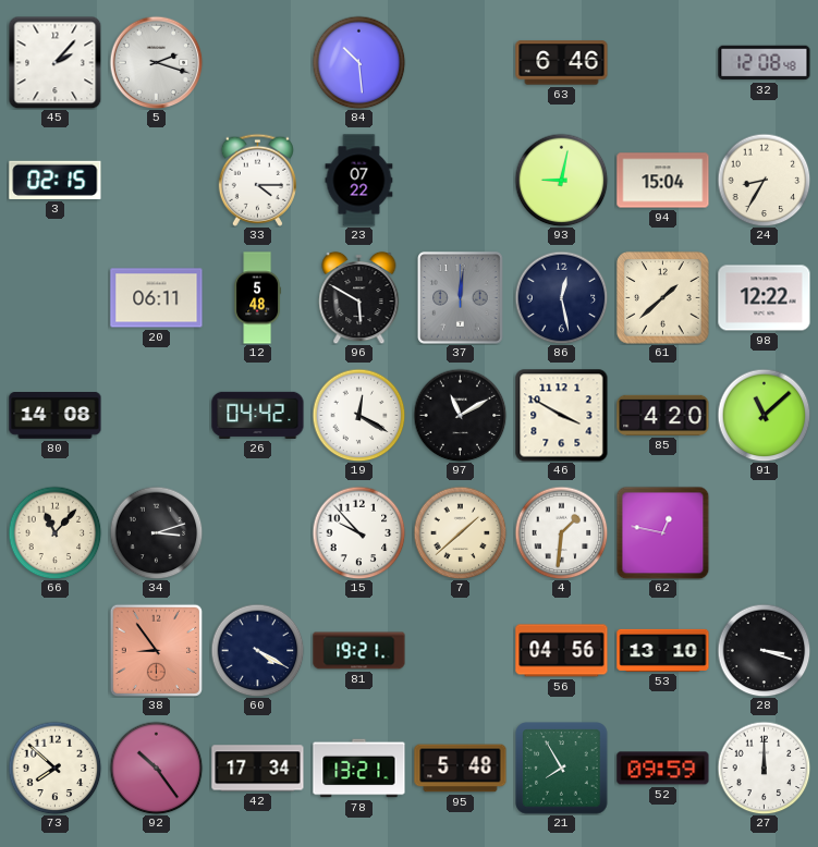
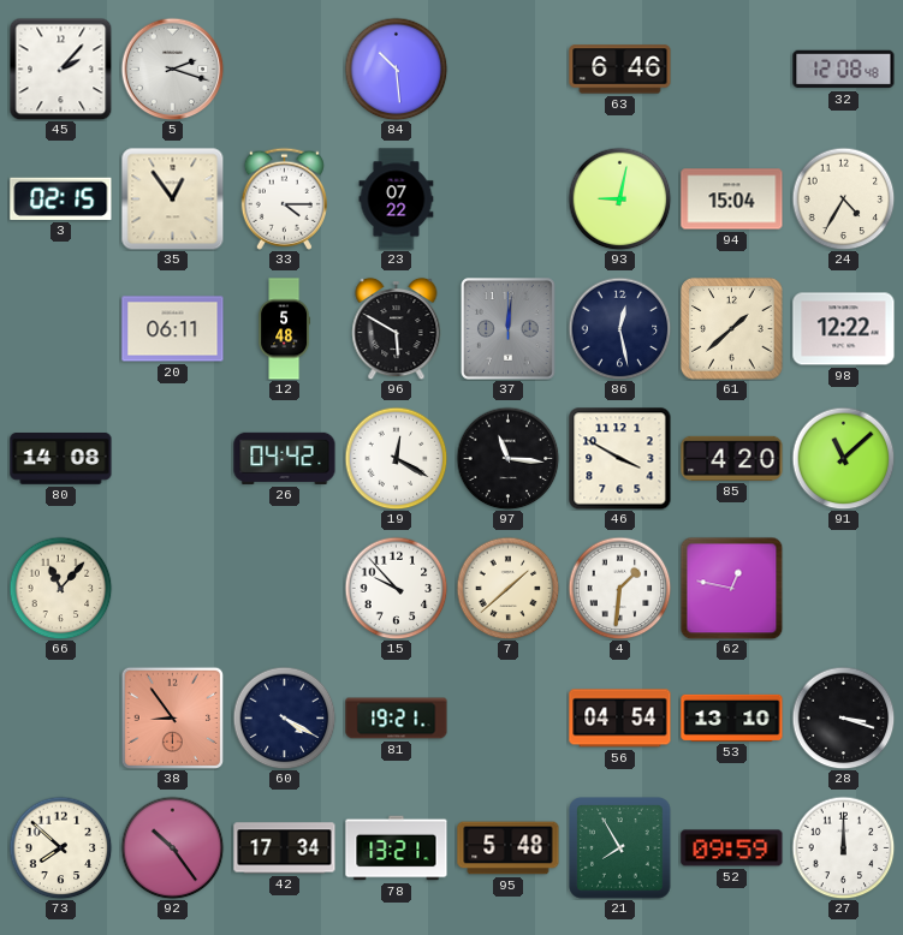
35: none -> 12:54 (172, 198)
24: 8:35 -> 4:35 (843, 198)
97: 11:10 -> 11:16 (507, 458)
34: 3:12 -> none (156, 532)
56: 04:56 -> 04:54 (620, 719)
